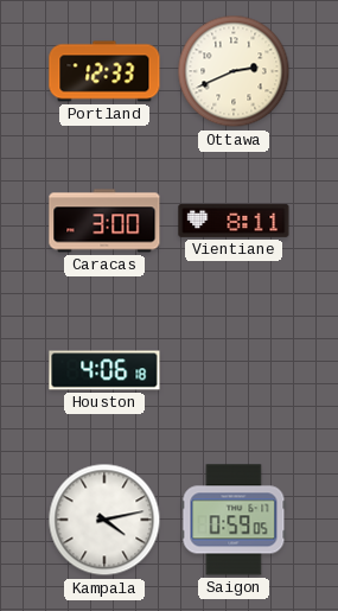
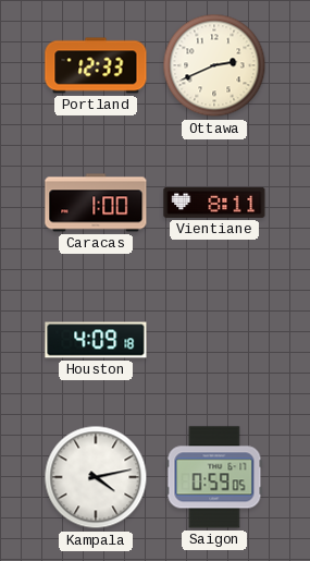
Caracas: 3:00 -> 1:00 (96, 203)
Houston: 4:06 -> 4:09 (96, 340)
